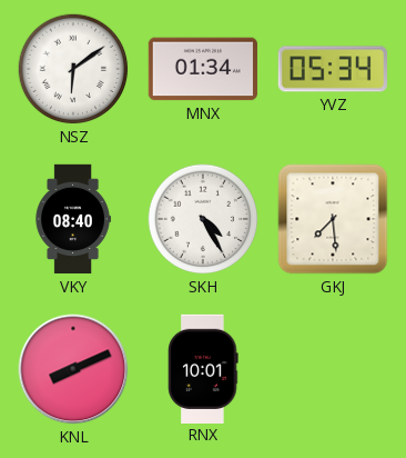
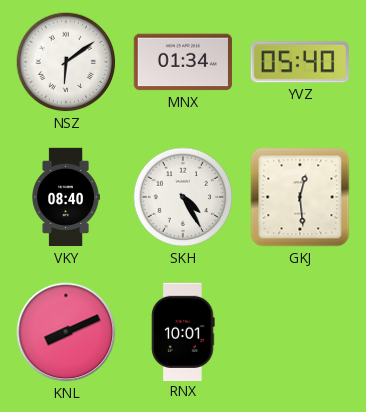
YVZ: 05:34 -> 05:40 (300, 62)
GKJ: 7:29 -> 12:29 (300, 197)
